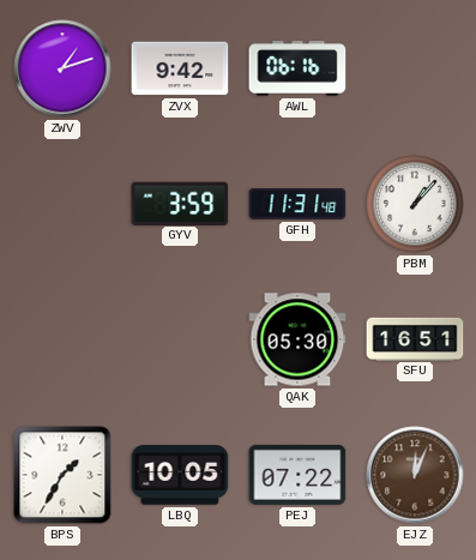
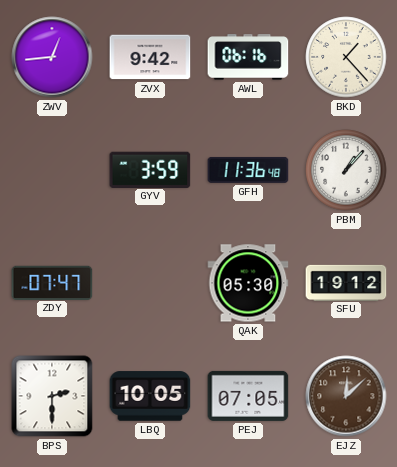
ZWV: 1:12 -> 12:44 (52, 57)
BKD: none -> 1:23 (346, 57)
GFH: 11:31 -> 11:36 (248, 170)
ZDY: none -> 07:47 (52, 282)
SFU: 16:51 -> 19:12 (346, 282)
BPS: 1:35 -> 2:30 (52, 396)
PEJ: 07:22 -> 07:05 (248, 396)
EJZ: 12:04 -> 12:08 (346, 396)
